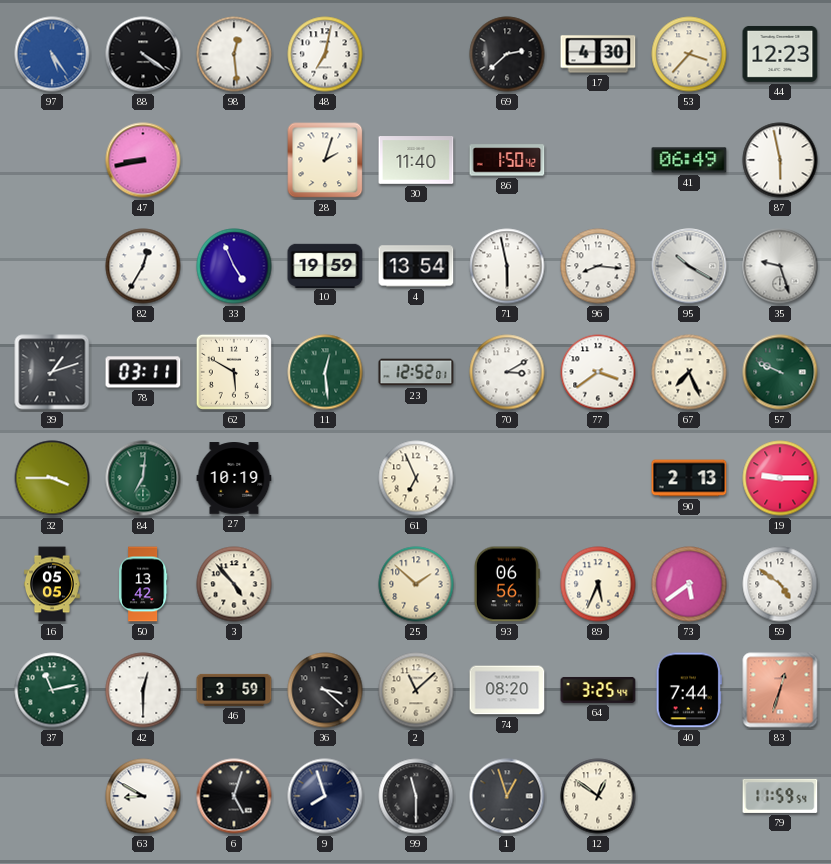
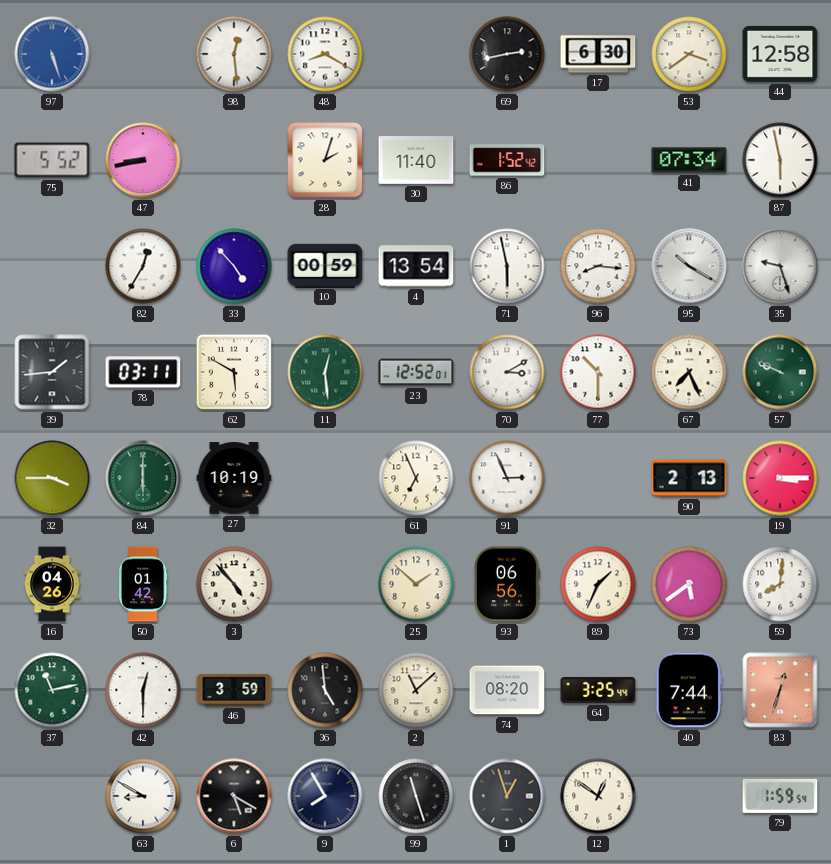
97: 5:24 -> 5:27 (52, 54)
88: 4:21 -> none (143, 54)
48: 7:02 -> 8:20 (325, 54)
69: 2:38 -> 2:43 (507, 54)
17: 4:30 -> 6:30 (598, 54)
53: 3:37 -> 3:39 (689, 54)
44: 12:23 -> 12:58 (780, 54)
75: none -> 5:52 (52, 160)
86: 1:50 -> 1:52 (507, 160)
41: 06:49 -> 07:34 (689, 160)
33: 4:56 -> 4:53 (234, 266)
10: 19:59 -> 00:59 (325, 265)
39: 1:12 -> 1:44 (52, 372)
77: 3:39 -> 10:30 (598, 372)
84: 7:01 -> 6:00 (143, 478)
91: none -> 2:56 (507, 478)
19: 9:15 -> 3:15 (780, 478)
16: 05:05 -> 04:26 (53, 584)
50: 13:42 -> 01:42 (144, 584)
89: 5:34 -> 1:34 (598, 584)
59: 4:51 -> 8:01 (780, 584)
36: 3:22 -> 4:59 (325, 690)
6: 5:03 -> 5:20 (234, 796)
9: 7:57 -> 7:55 (325, 796)
99: 11:30 -> 11:27 (416, 796)
79: 11:59 -> 1:59 (780, 796)
